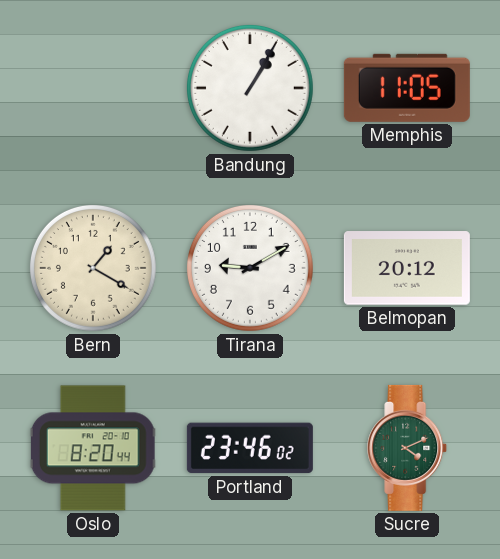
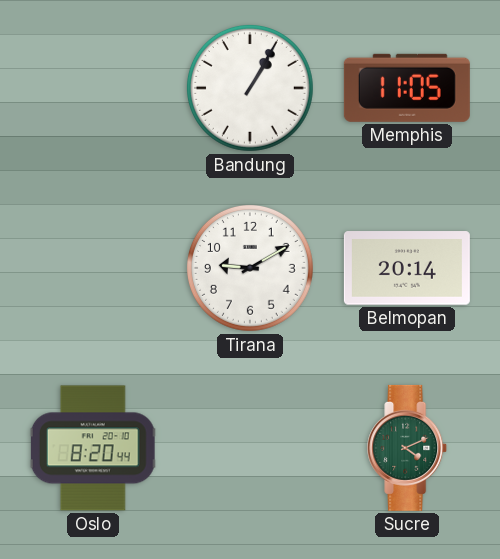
Bern: 1:20 -> none (93, 268)
Belmopan: 20:12 -> 20:14 (407, 268)
Portland: 23:46 -> none (250, 448)
